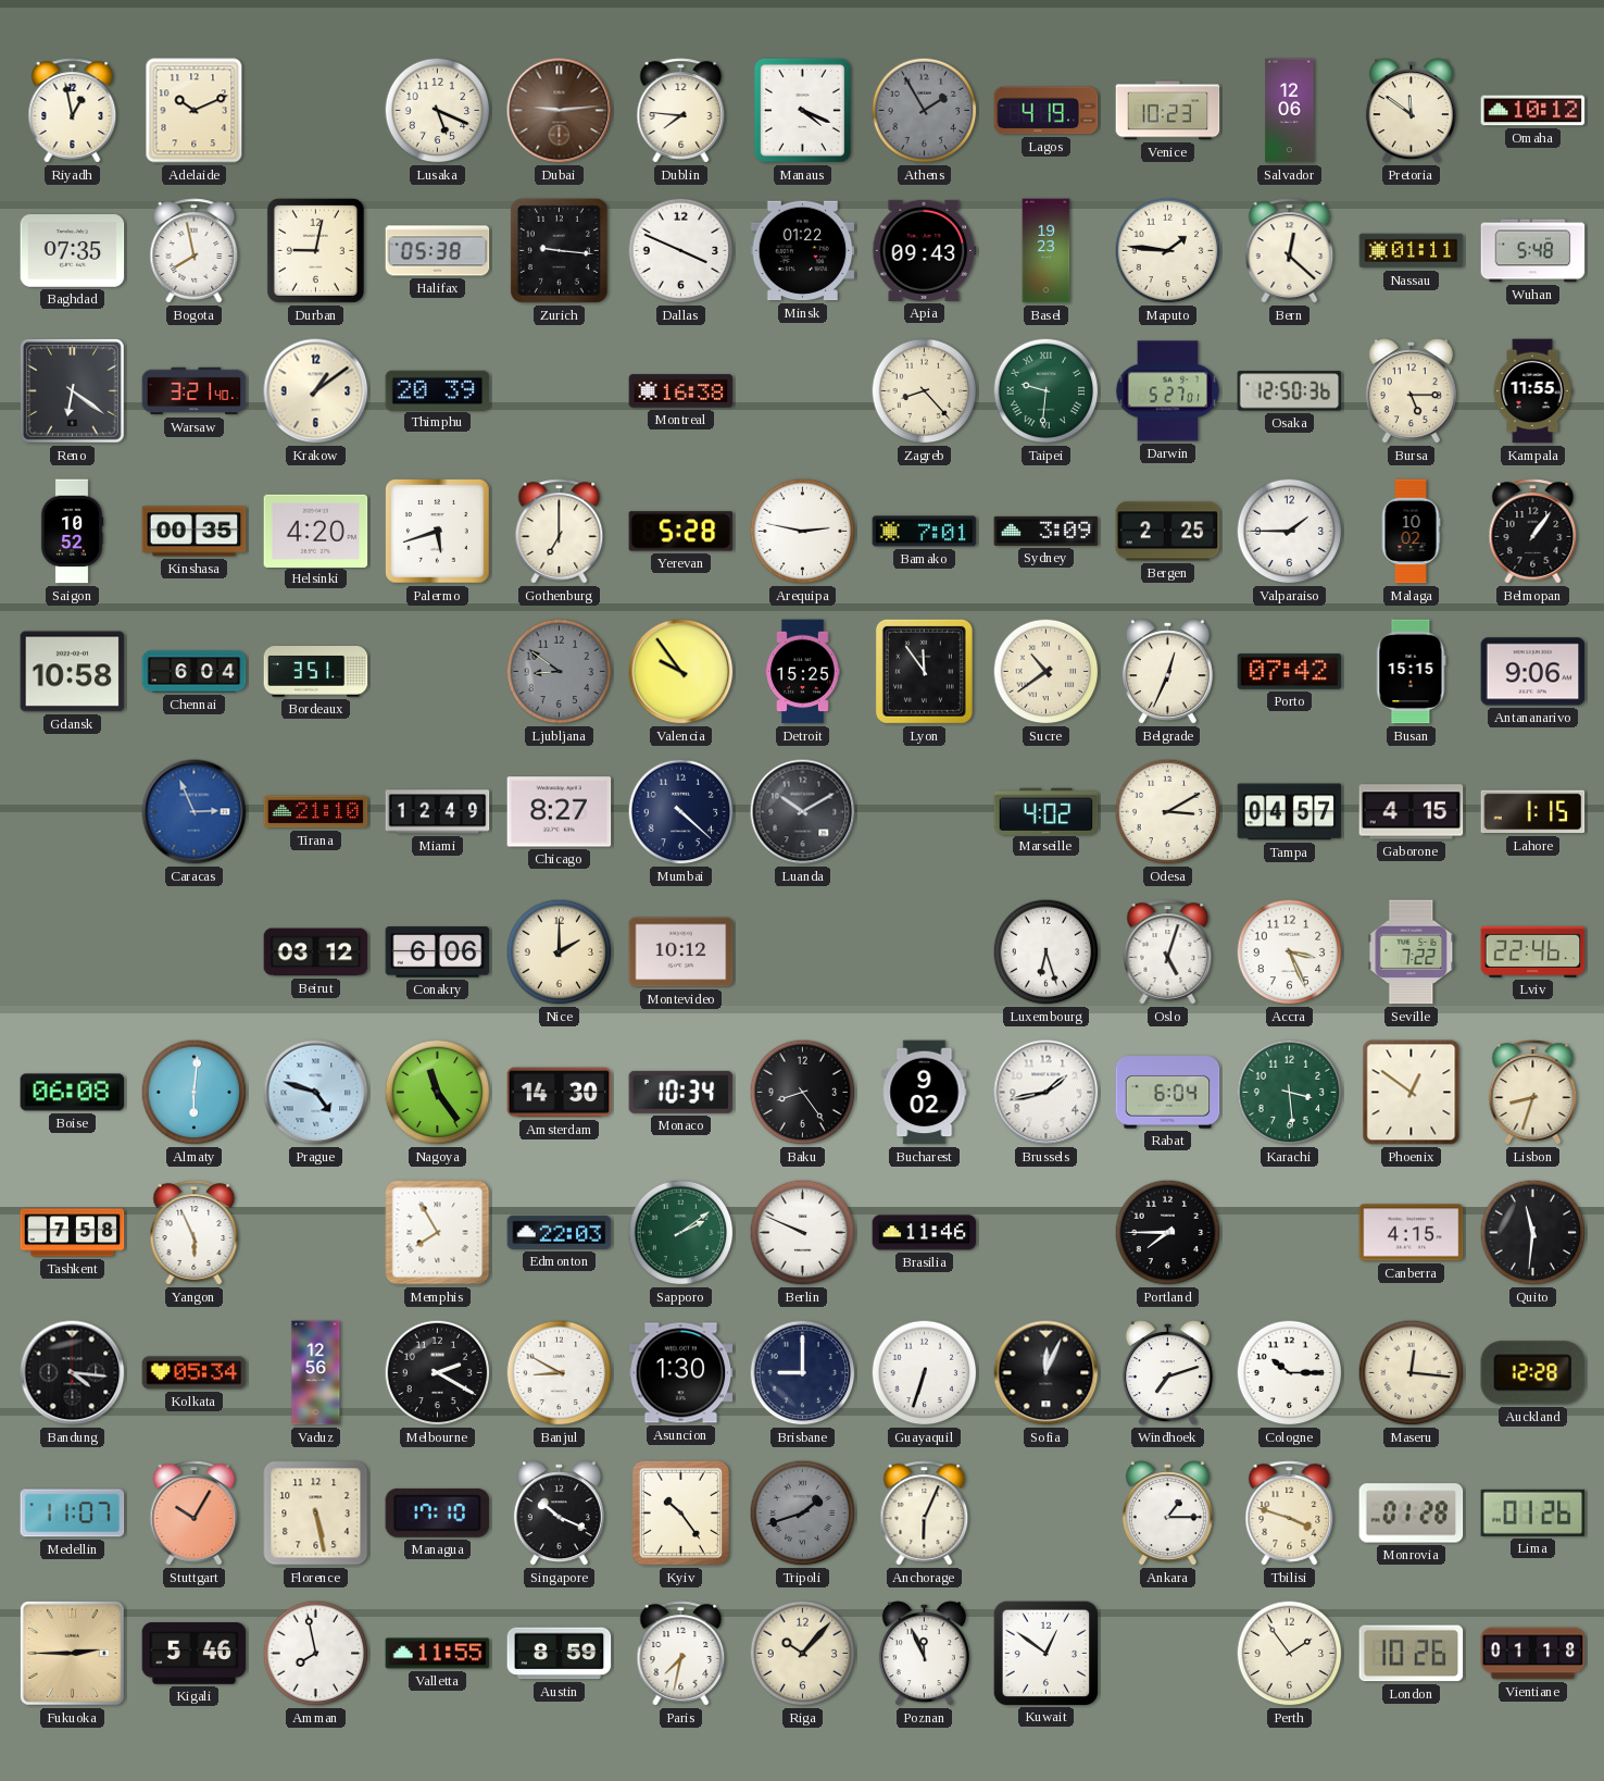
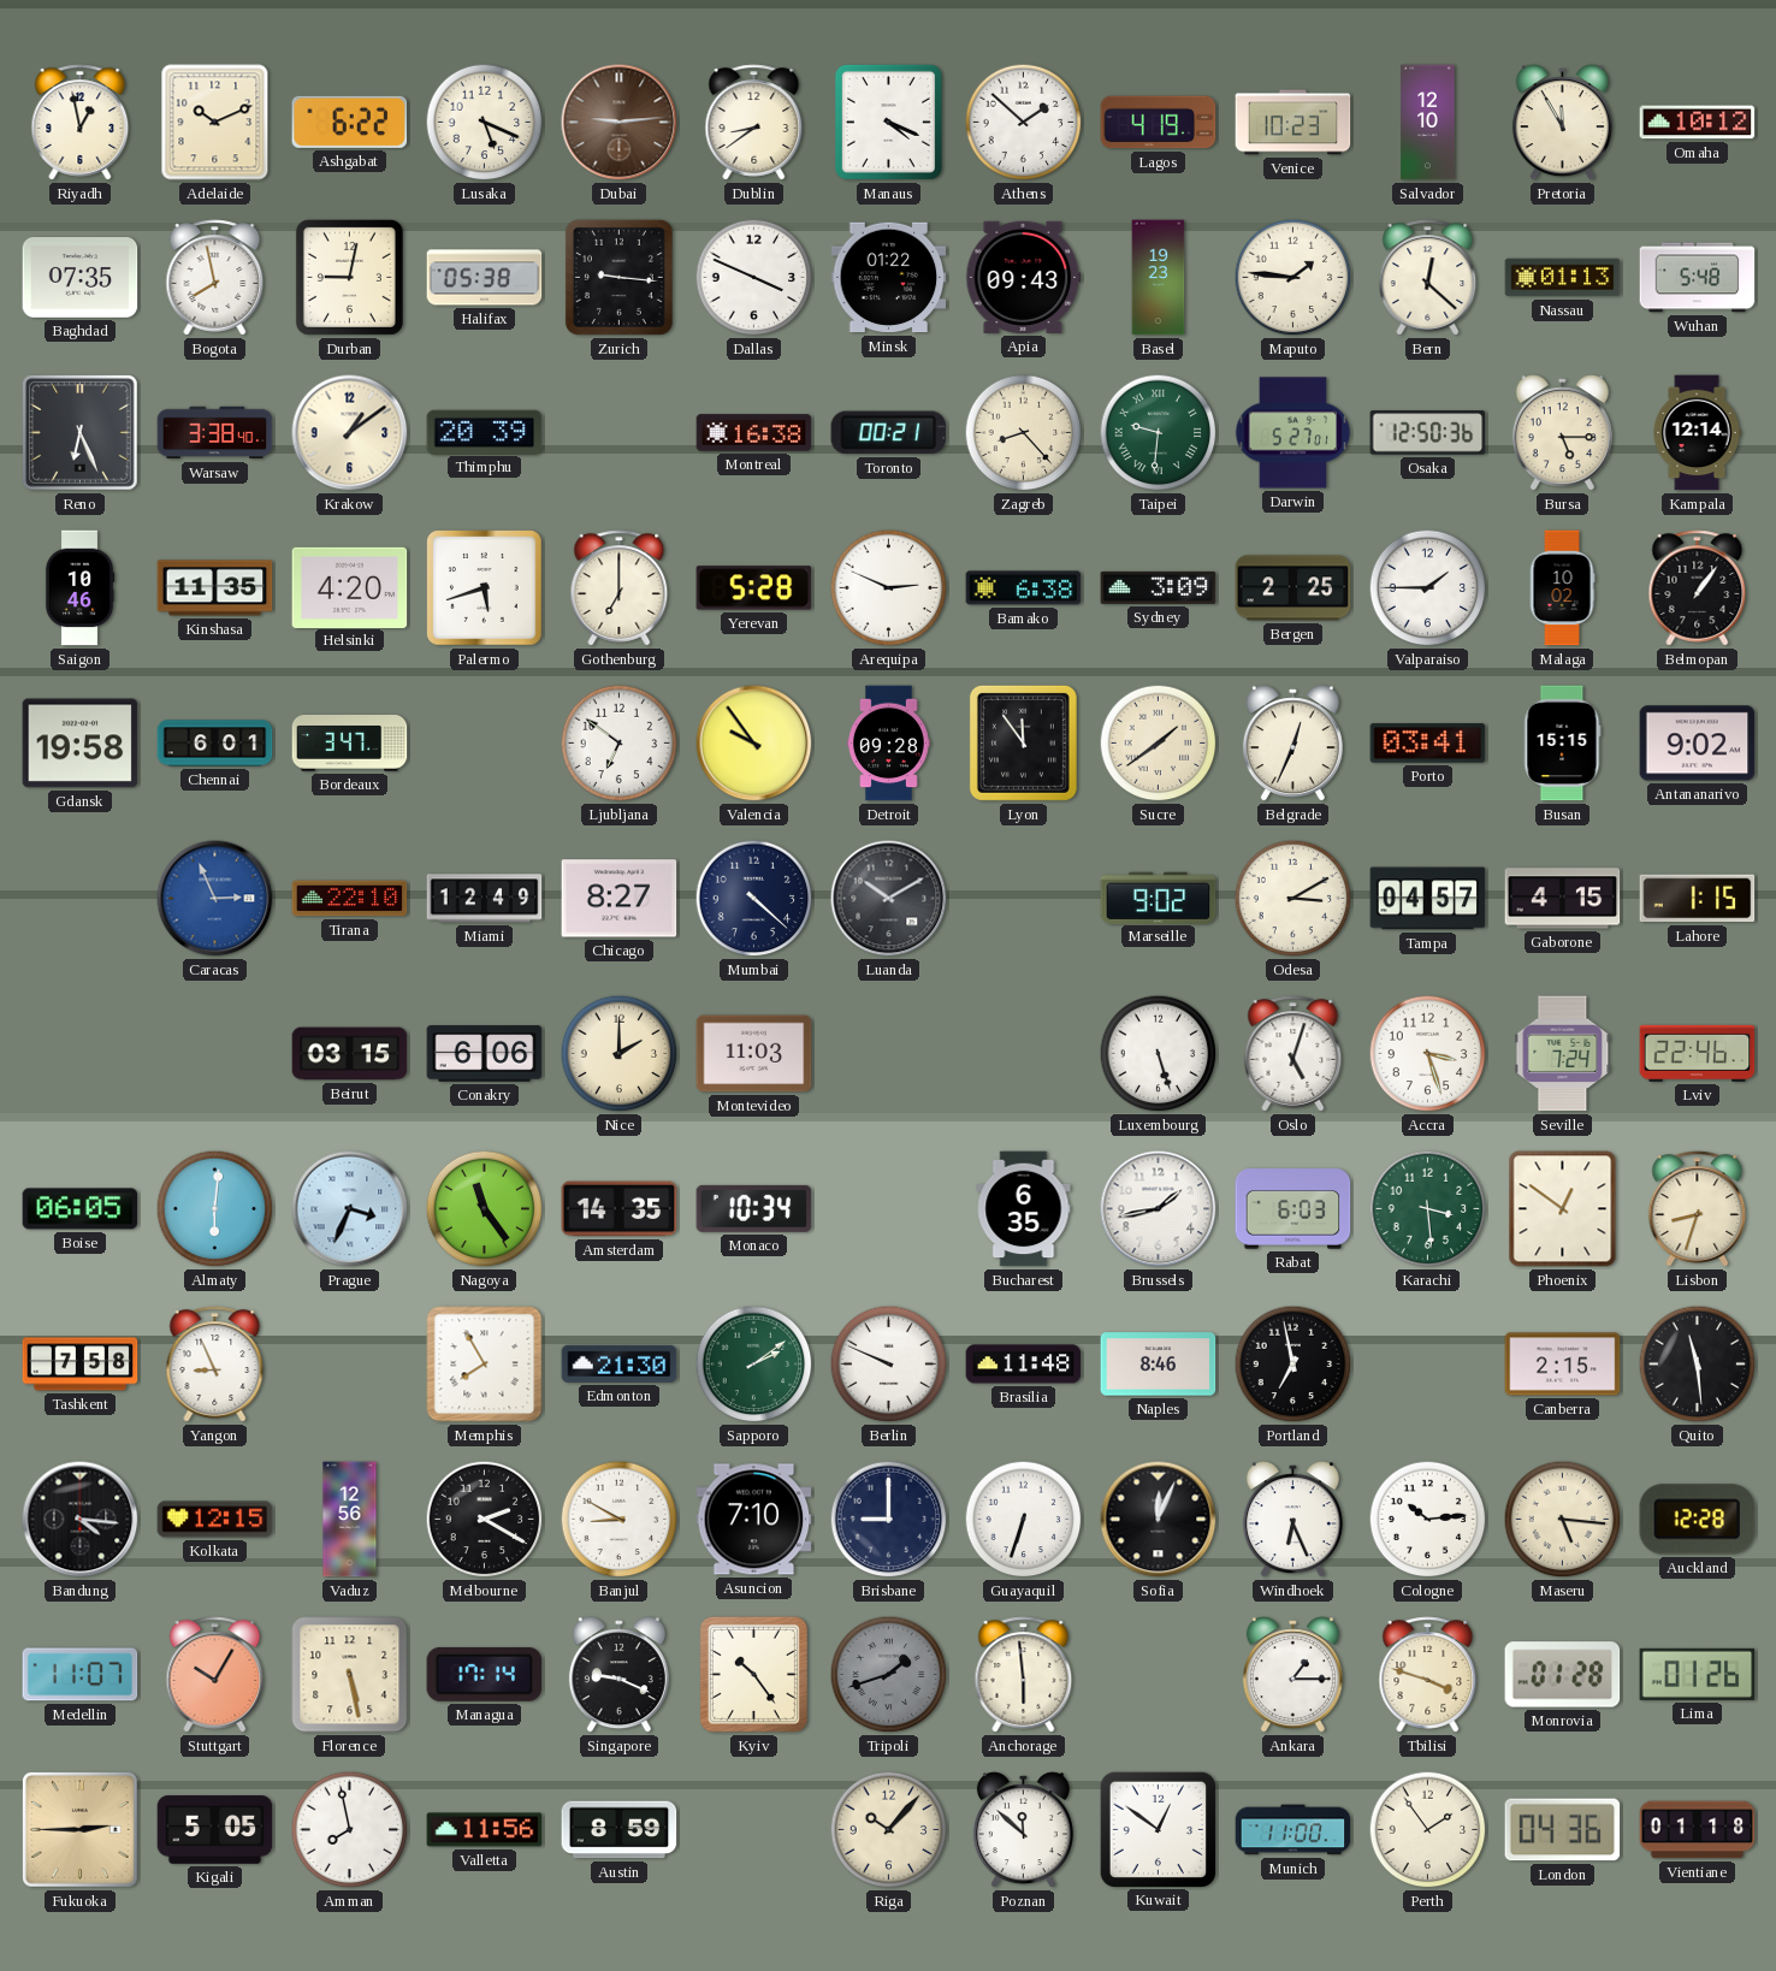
Ashgabat: none -> 6:22 (350, 122)
Dublin: 7:46 -> 8:39 (754, 123)
Athens: 1:55 -> 1:52 (1024, 123)
Athens dial: grey -> white (1024, 123)
Salvador: 12:06 -> 12:10 (1428, 123)
Pretoria: 11:51 -> 11:55 (1562, 123)
Nassau: 01:11 -> 01:13 (1563, 278)
Reno: 6:21 -> 6:26 (81, 433)
Warsaw: 3:21 -> 3:38 (215, 433)
Toronto: none -> 00:21 (889, 433)
Kampala: 11:55 -> 12:14 (1697, 433)
Saigon: 10:52 -> 10:46 (79, 588)
Kinshasa: 00:35 -> 11:35 (215, 588)
Arequipa: 2:47 -> 2:49 (889, 588)
Bamako: 7:01 -> 6:38 (1024, 588)
Gdansk: 10:58 -> 19:58 (81, 744)
Chennai: 6:04 -> 6:01 (215, 744)
Bordeaux: 3:51 -> 3:47 (350, 744)
Ljubljana: 8:51 -> 6:51 (620, 744)
Ljubljana dial: grey -> white (620, 744)
Detroit: 15:25 -> 09:28 (889, 744)
Sucre: 10:39 -> 1:39 (1159, 744)
Porto: 07:42 -> 03:41 (1428, 744)
Antananarivo: 9:06 -> 9:02 (1698, 744)
Tirana: 21:10 -> 22:10 (350, 899)
Marseille: 4:02 -> 9:02 (1159, 898)
Beirut: 03:12 -> 03:15 (350, 1054)
Montevideo: 10:12 -> 11:03 (754, 1054)
Luxembourg: 6:27 -> 5:27 (1159, 1054)
Accra: 3:26 -> 3:27 (1428, 1054)
Seville: 7:22 -> 7:24 (1563, 1054)
Boise: 06:08 -> 06:05 (81, 1209)
Prague: 4:48 -> 3:34 (350, 1209)
Amsterdam: 14:30 -> 14:35 (620, 1209)
Baku: 8:24 -> none (803, 1093)
Bucharest: 9:02 -> 6:35 (1024, 1209)
Rabat: 6:04 -> 6:03 (1293, 1209)
Yangon: 5:56 -> 8:56 (215, 1365)
Edmonton: 22:03 -> 21:30 (620, 1363)
Brasilia: 11:46 -> 11:48 (1024, 1365)
Naples: none -> 8:46 (1159, 1365)
Portland: 7:45 -> 6:58 (1293, 1365)
Canberra: 4:15 -> 2:15 (1563, 1365)
Quito: 11:31 -> 11:29 (1698, 1365)
Kolkata: 05:34 -> 12:15 (215, 1520)
Asuncion: 1:30 -> 7:10 (754, 1520)
Windhoek: 7:12 -> 6:26 (1292, 1520)
Cologne: 10:15 -> 10:14 (1428, 1520)
Maseru: 12:16 -> 5:16 (1563, 1520)
Managua: 17:10 -> 17:14 (485, 1674)
Singapore: 10:19 -> 9:19 (618, 1675)
Anchorage: 6:04 -> 5:59 (1024, 1675)
Kigali: 5:46 -> 5:05 (215, 1830)
Valletta: 11:55 -> 11:56 (485, 1830)
Paris: 7:32 -> none (681, 1654)
Poznan: 11:56 -> 11:52 (1023, 1830)
Munich: none -> 11:00 (1293, 1830)
London: 10:26 -> 04:36 (1563, 1830)
